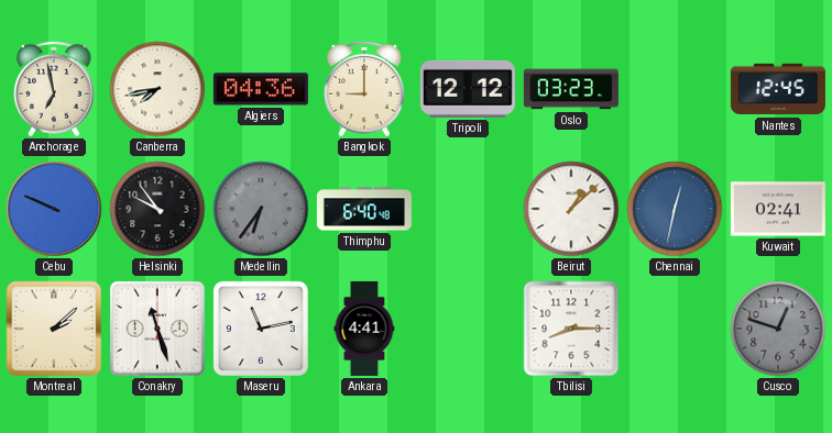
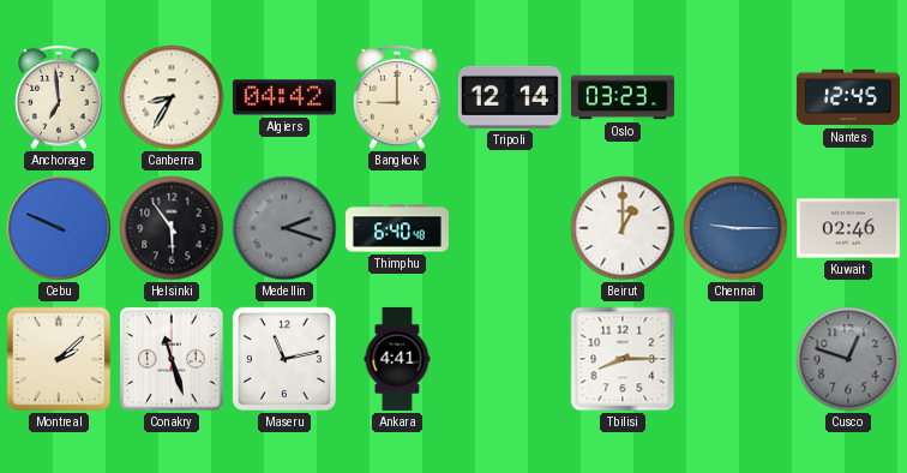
Anchorage: 6:58 -> 6:59 (59, 97)
Canberra: 7:43 -> 8:35 (172, 97)
Algiers: 04:36 -> 04:42 (284, 97)
Tripoli: 12:12 -> 12:14 (510, 97)
Helsinki: 9:54 -> 5:54 (172, 228)
Medellin: 6:36 -> 2:18 (284, 228)
Beirut: 1:08 -> 1:00 (623, 228)
Chennai: 12:32 -> 9:15 (735, 228)
Kuwait: 02:41 -> 02:46 (848, 228)
